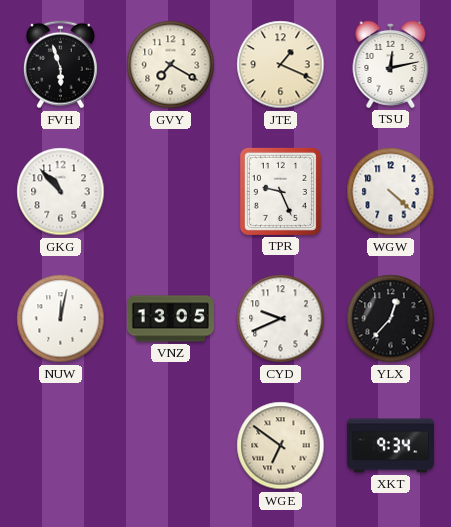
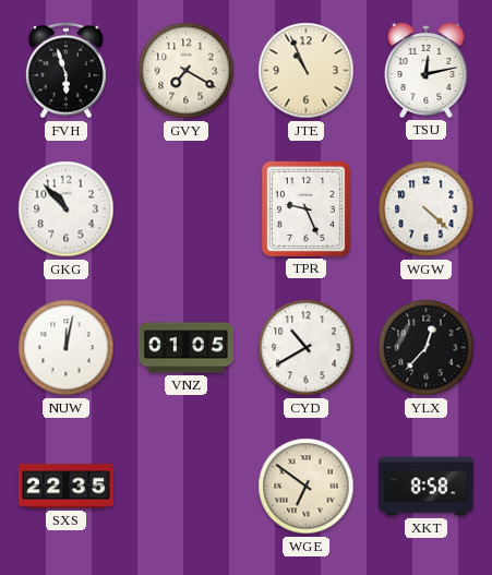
JTE: 1:19 -> 10:56 (307, 71)
VNZ: 13:05 -> 01:05 (185, 348)
CYD: 9:41 -> 10:40 (307, 348)
SXS: none -> 22:35 (65, 487)
XKT: 9:34 -> 8:58 (425, 487)
